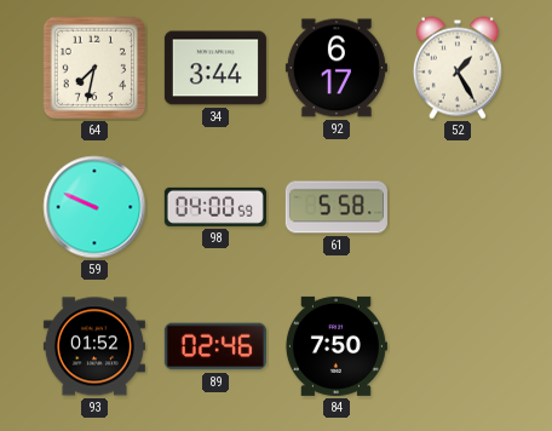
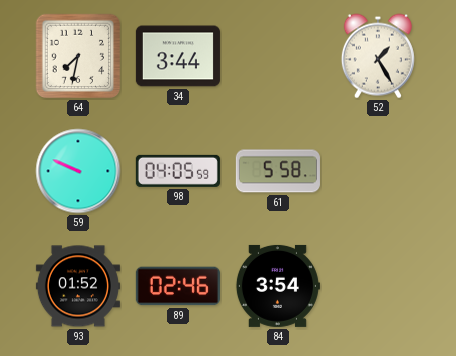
92: 6:17 -> none (337, 68)
98: 04:00 -> 04:05 (178, 171)
84: 7:50 -> 3:54 (277, 286)
